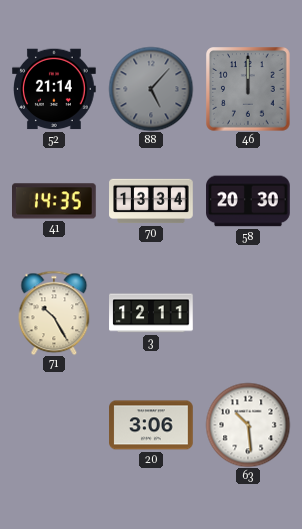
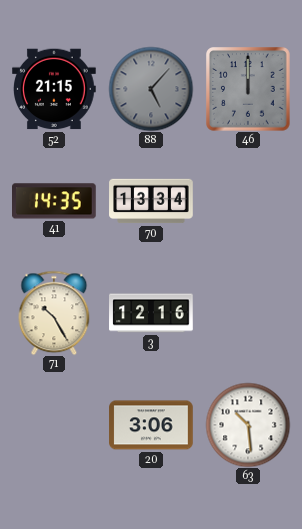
52: 21:14 -> 21:15 (54, 89)
58: 20:30 -> none (248, 201)
3: 12:11 -> 12:16 (151, 313)
